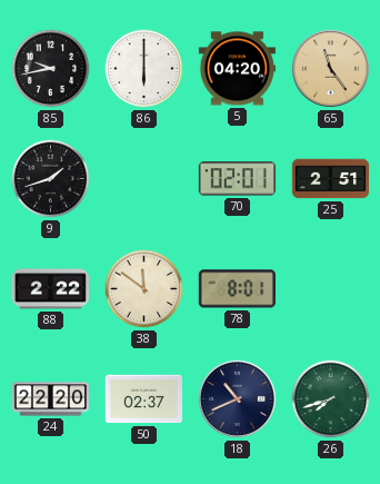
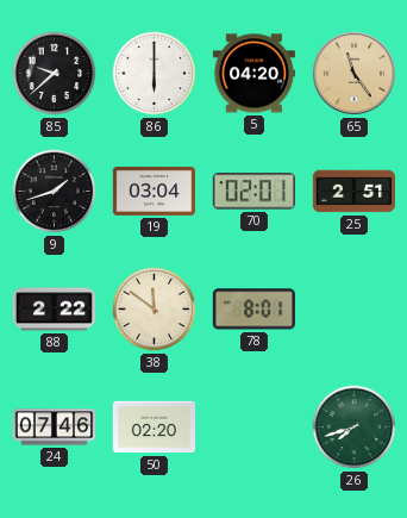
85: 9:43 -> 9:38 (55, 74)
19: none -> 03:04 (154, 191)
24: 22:20 -> 07:46 (54, 427)
50: 02:37 -> 02:20 (154, 427)
18: 10:41 -> none (237, 398)
